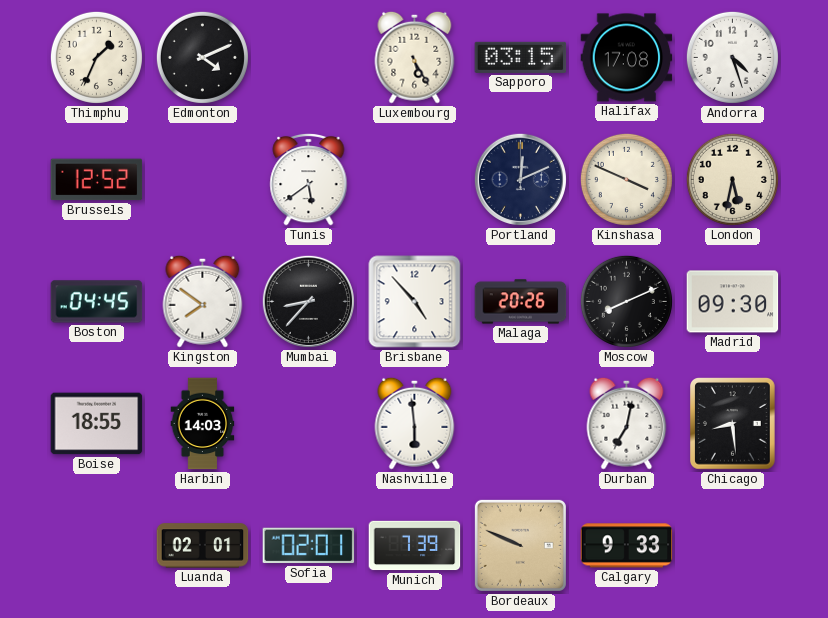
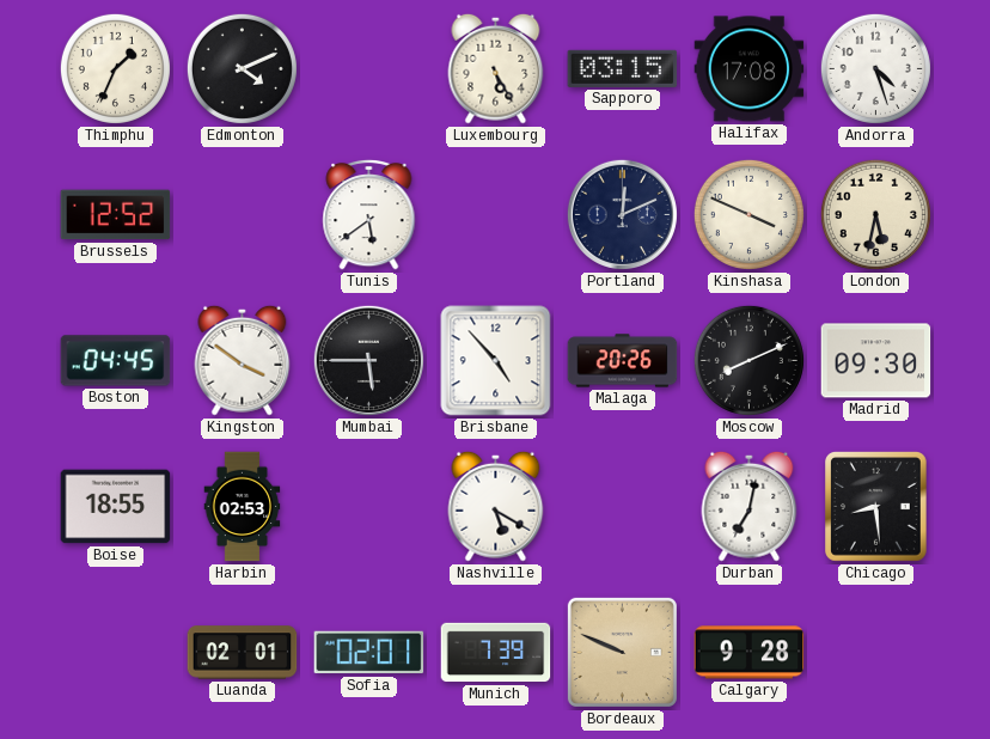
Kingston: 7:51 -> 3:51 (243, 360)
Mumbai: 8:37 -> 5:45 (368, 360)
Harbin: 14:03 -> 02:53 (243, 507)
Nashville: 5:59 -> 5:20 (496, 506)
Calgary: 9:33 -> 9:28 (750, 653)
